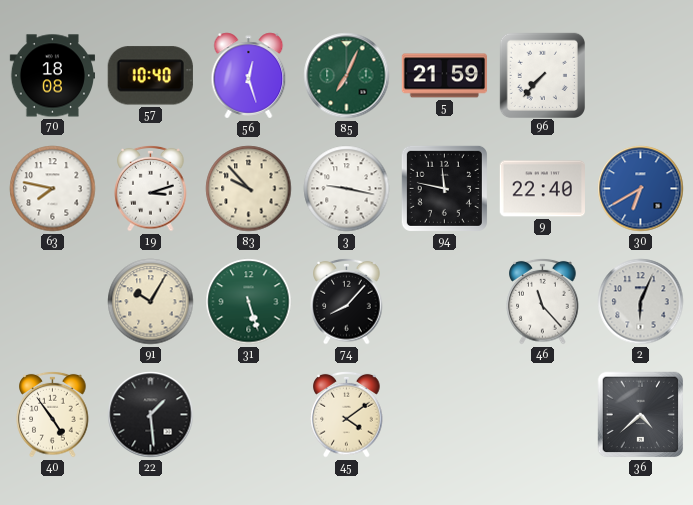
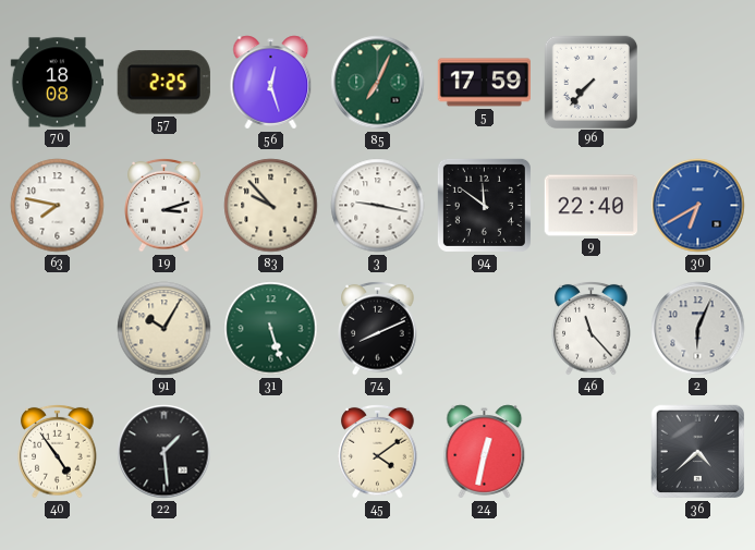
57: 10:40 -> 2:25 (163, 83)
5: 21:59 -> 17:59 (484, 83)
94: 11:47 -> 11:51 (484, 205)
74: 8:07 -> 8:11 (378, 328)
24: none -> 12:32 (485, 452)
